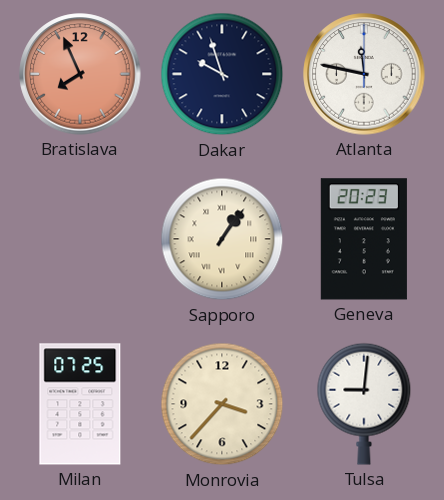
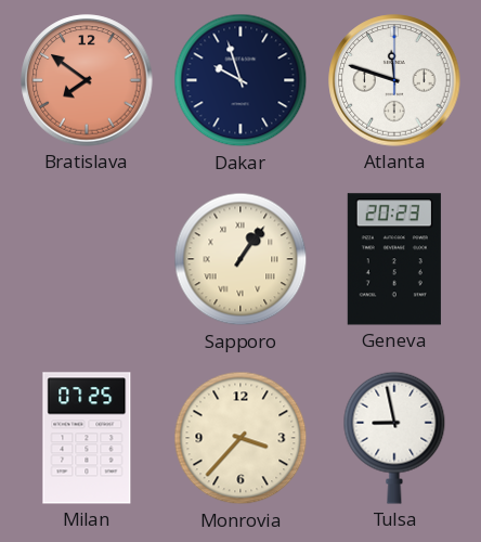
Bratislava: 7:56 -> 7:51 (87, 80)
Atlanta: 11:47 -> 11:48 (394, 80)
Tulsa: 9:01 -> 8:58 (394, 438)
